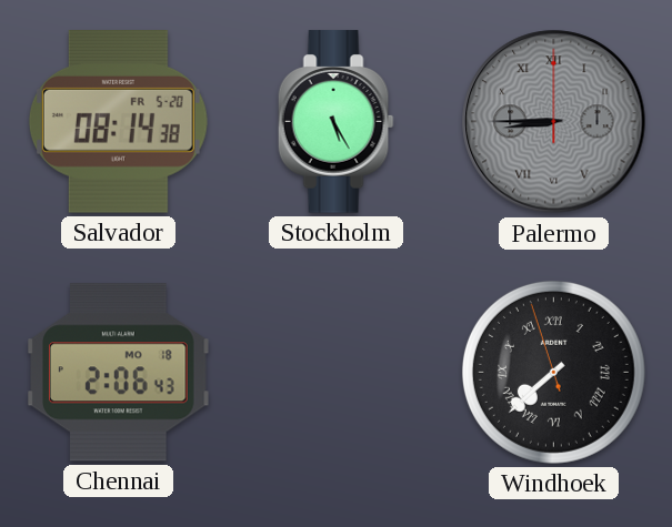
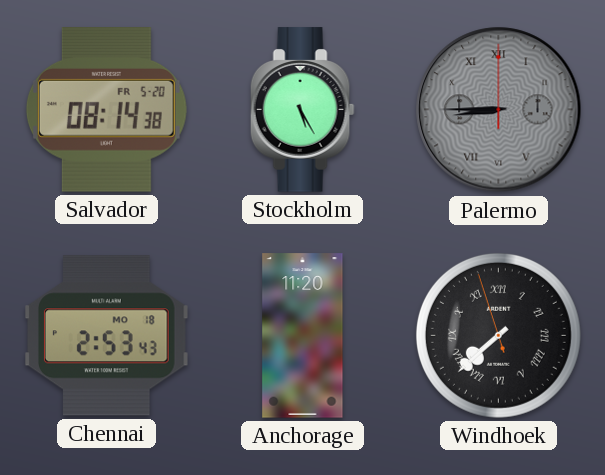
Chennai: 2:06 -> 2:53 (107, 336)
Anchorage: none -> 11:20 (303, 336)
